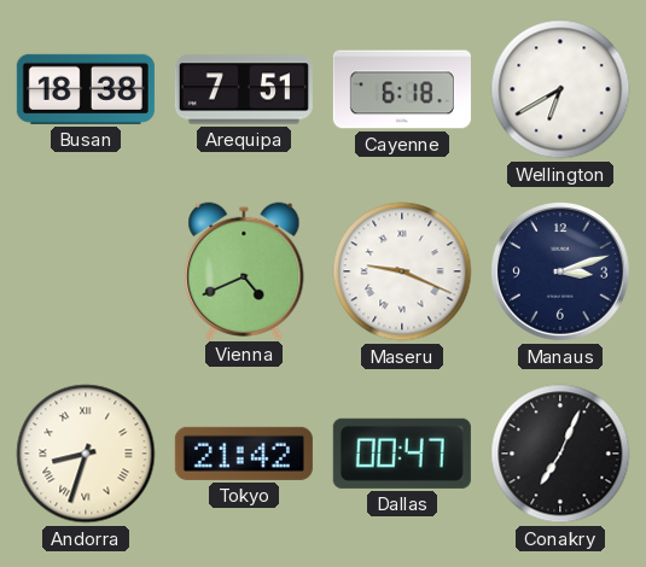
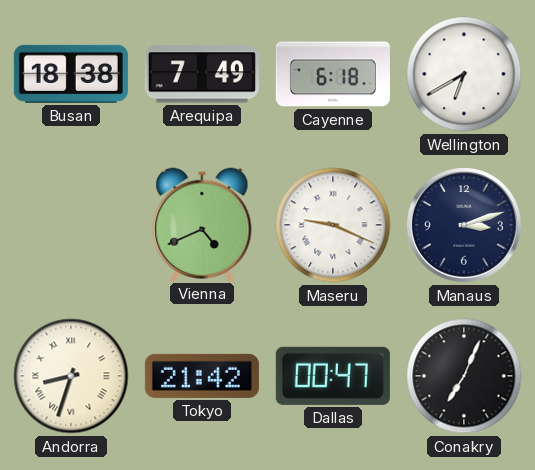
Arequipa: 7:51 -> 7:49 (202, 74)
